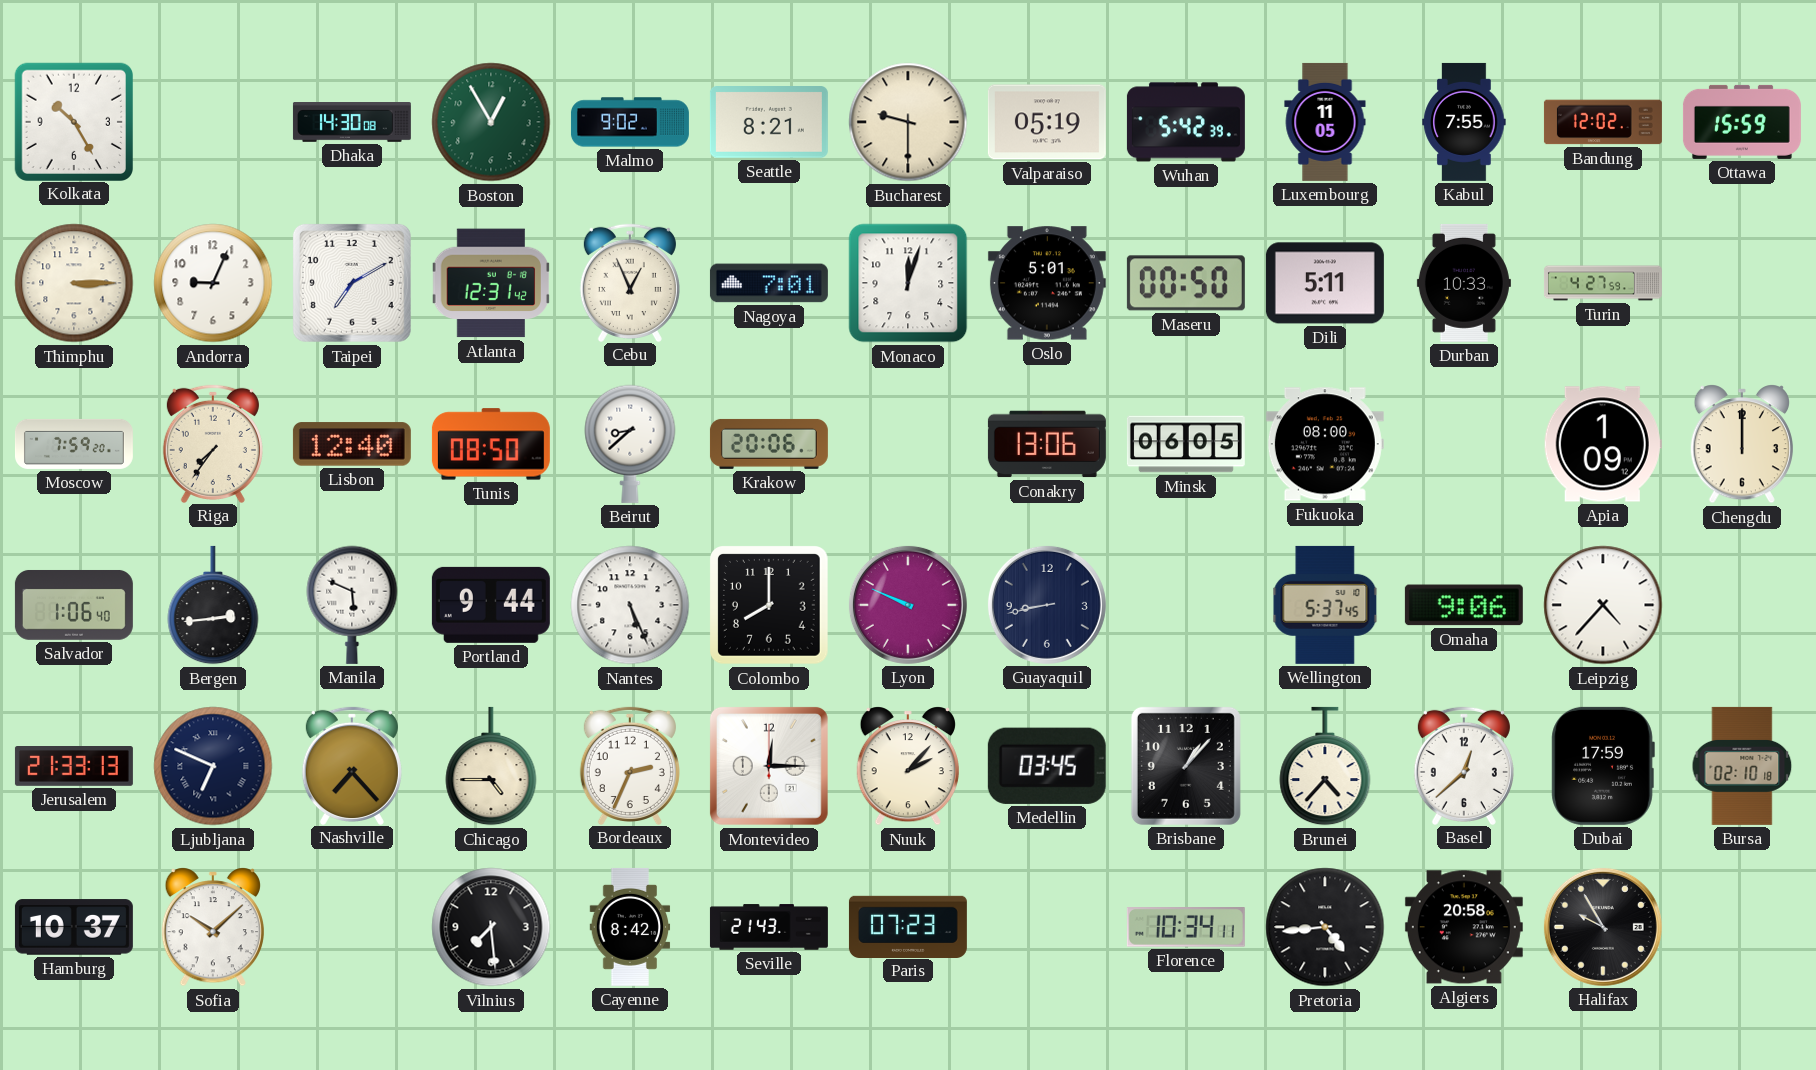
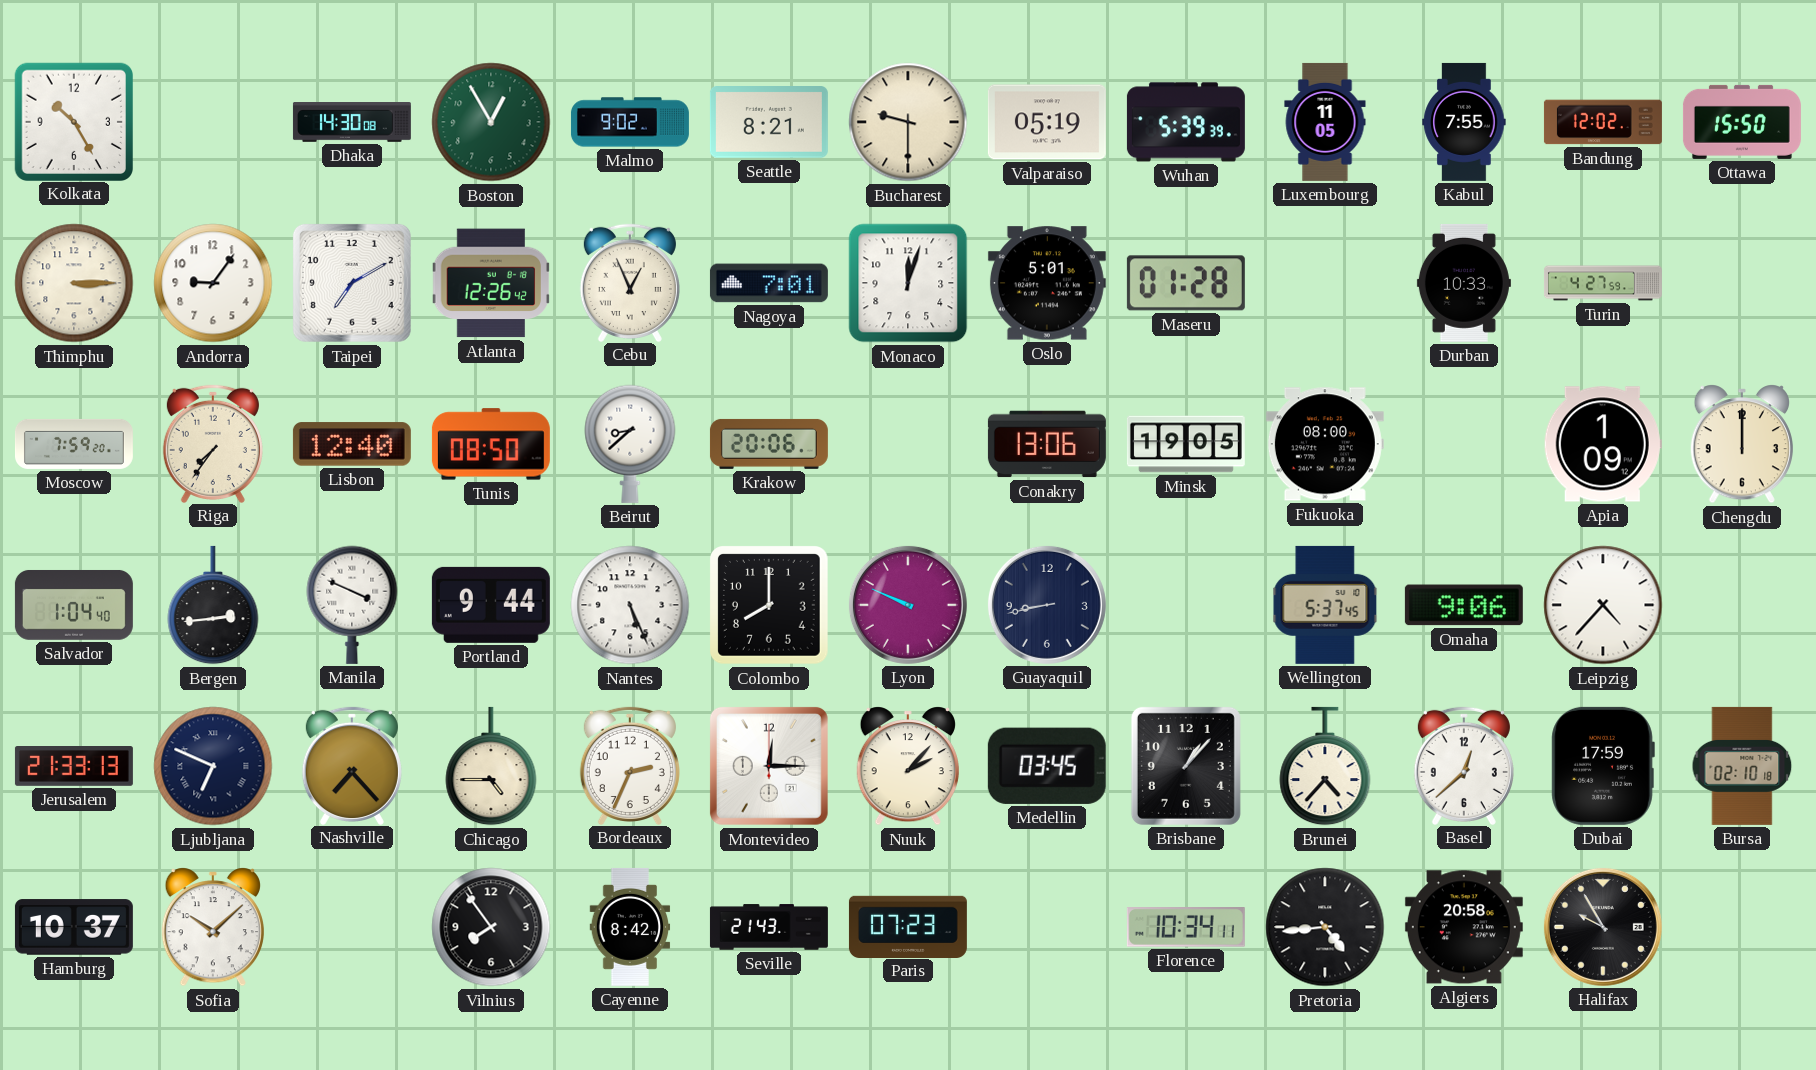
Wuhan: 5:42 -> 5:39 (1186, 122)
Ottawa: 15:59 -> 15:50 (1742, 122)
Andorra: 9:04 -> 9:06 (213, 283)
Atlanta: 12:31 -> 12:26 (490, 283)
Maseru: 00:50 -> 01:28 (1186, 283)
Dili: 5:11 -> none (1325, 283)
Minsk: 06:05 -> 19:05 (1186, 444)
Salvador: 1:06 -> 1:04 (74, 605)
Manila: 5:49 -> 3:49 (352, 605)
Vilnius: 7:29 -> 7:54 (491, 927)
